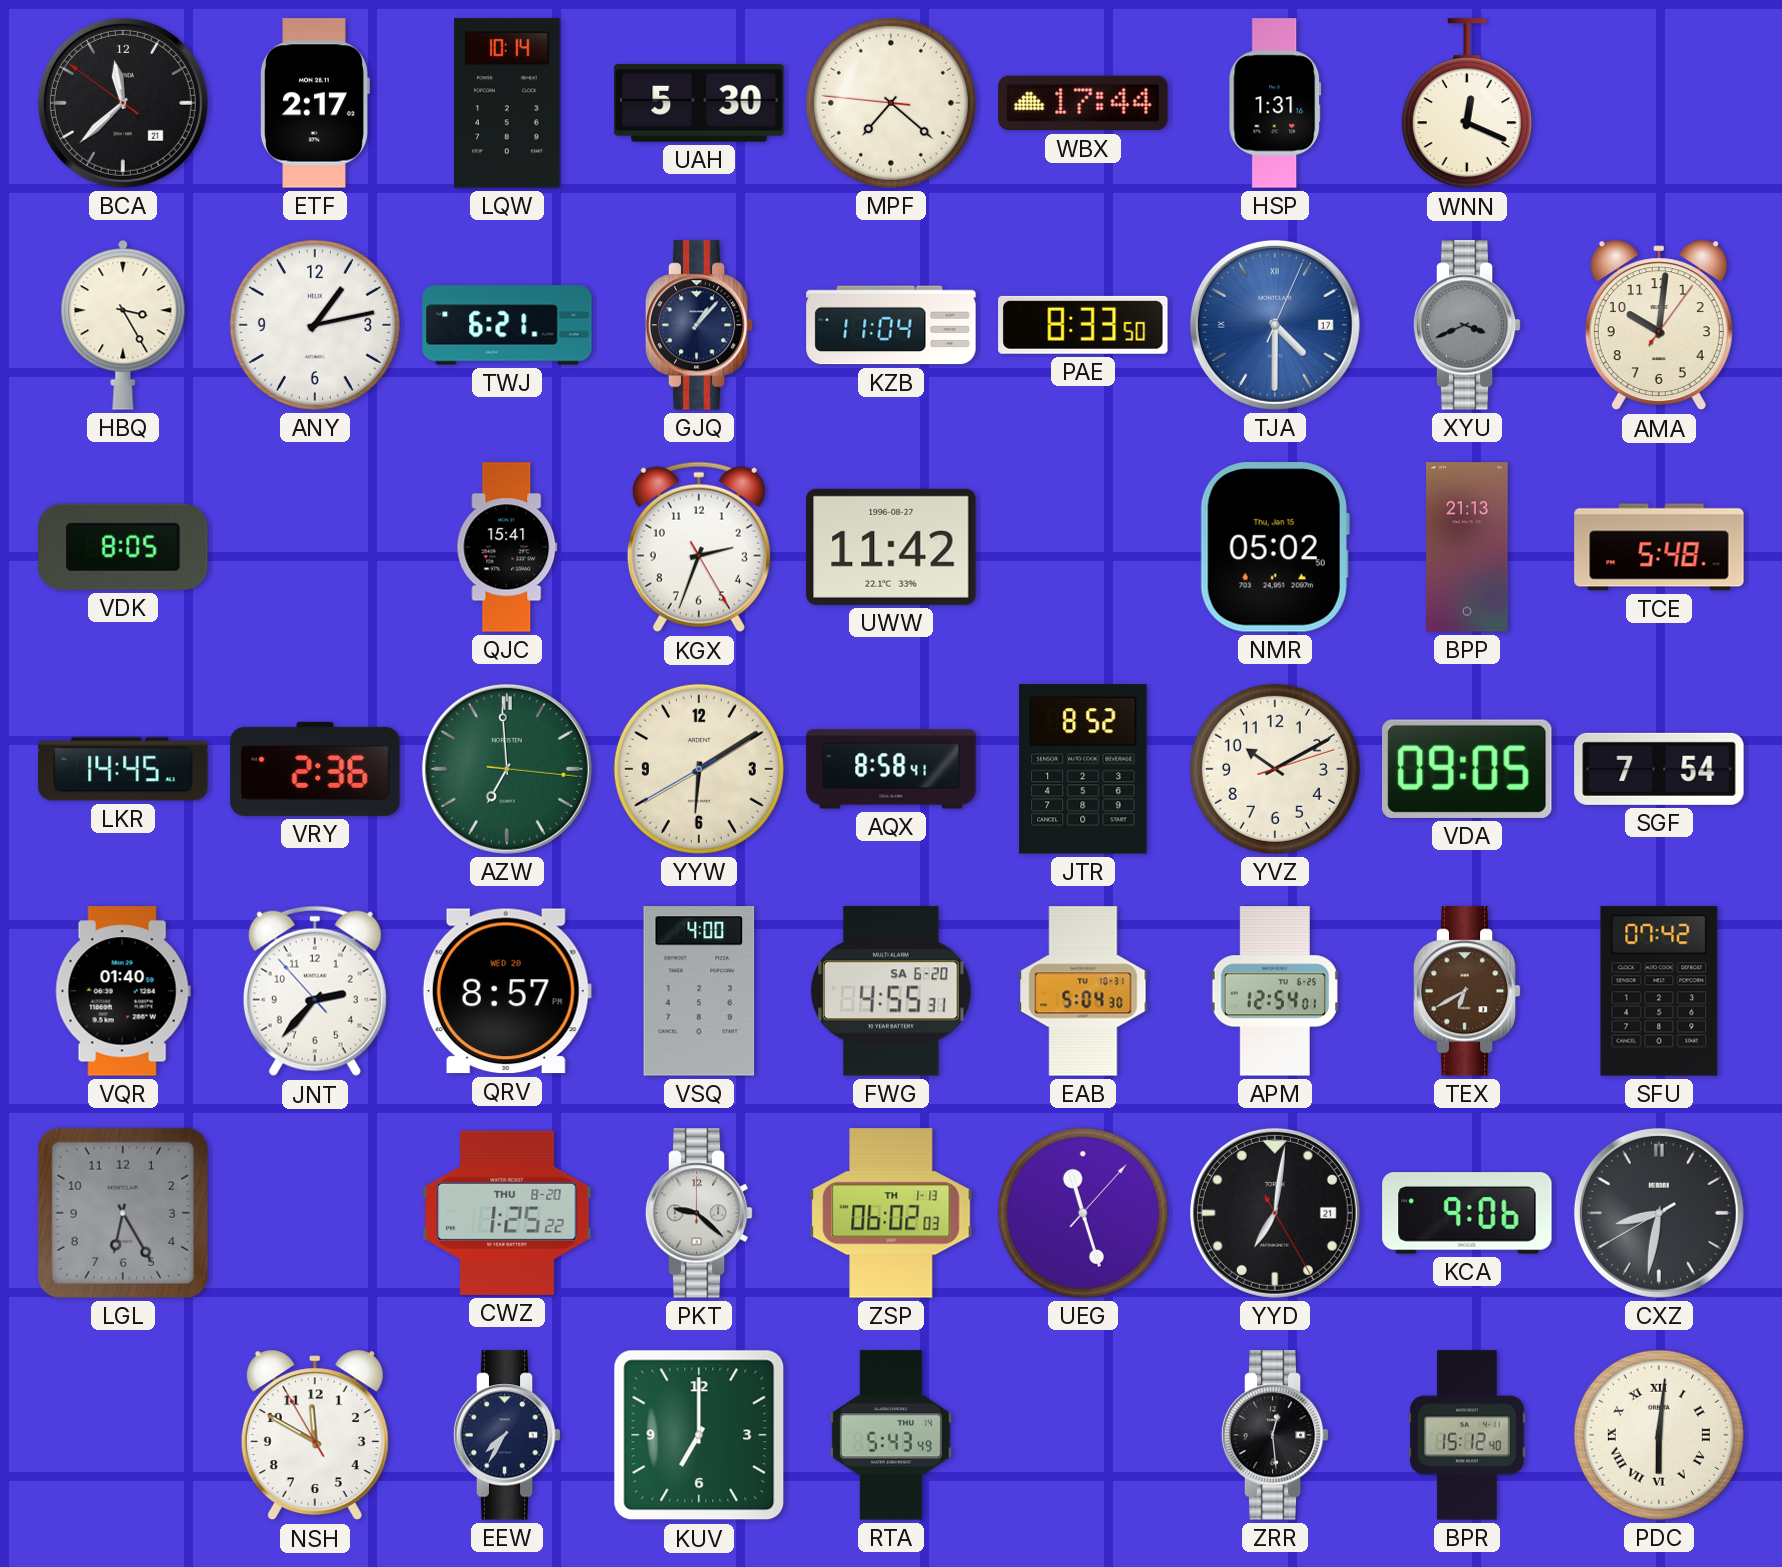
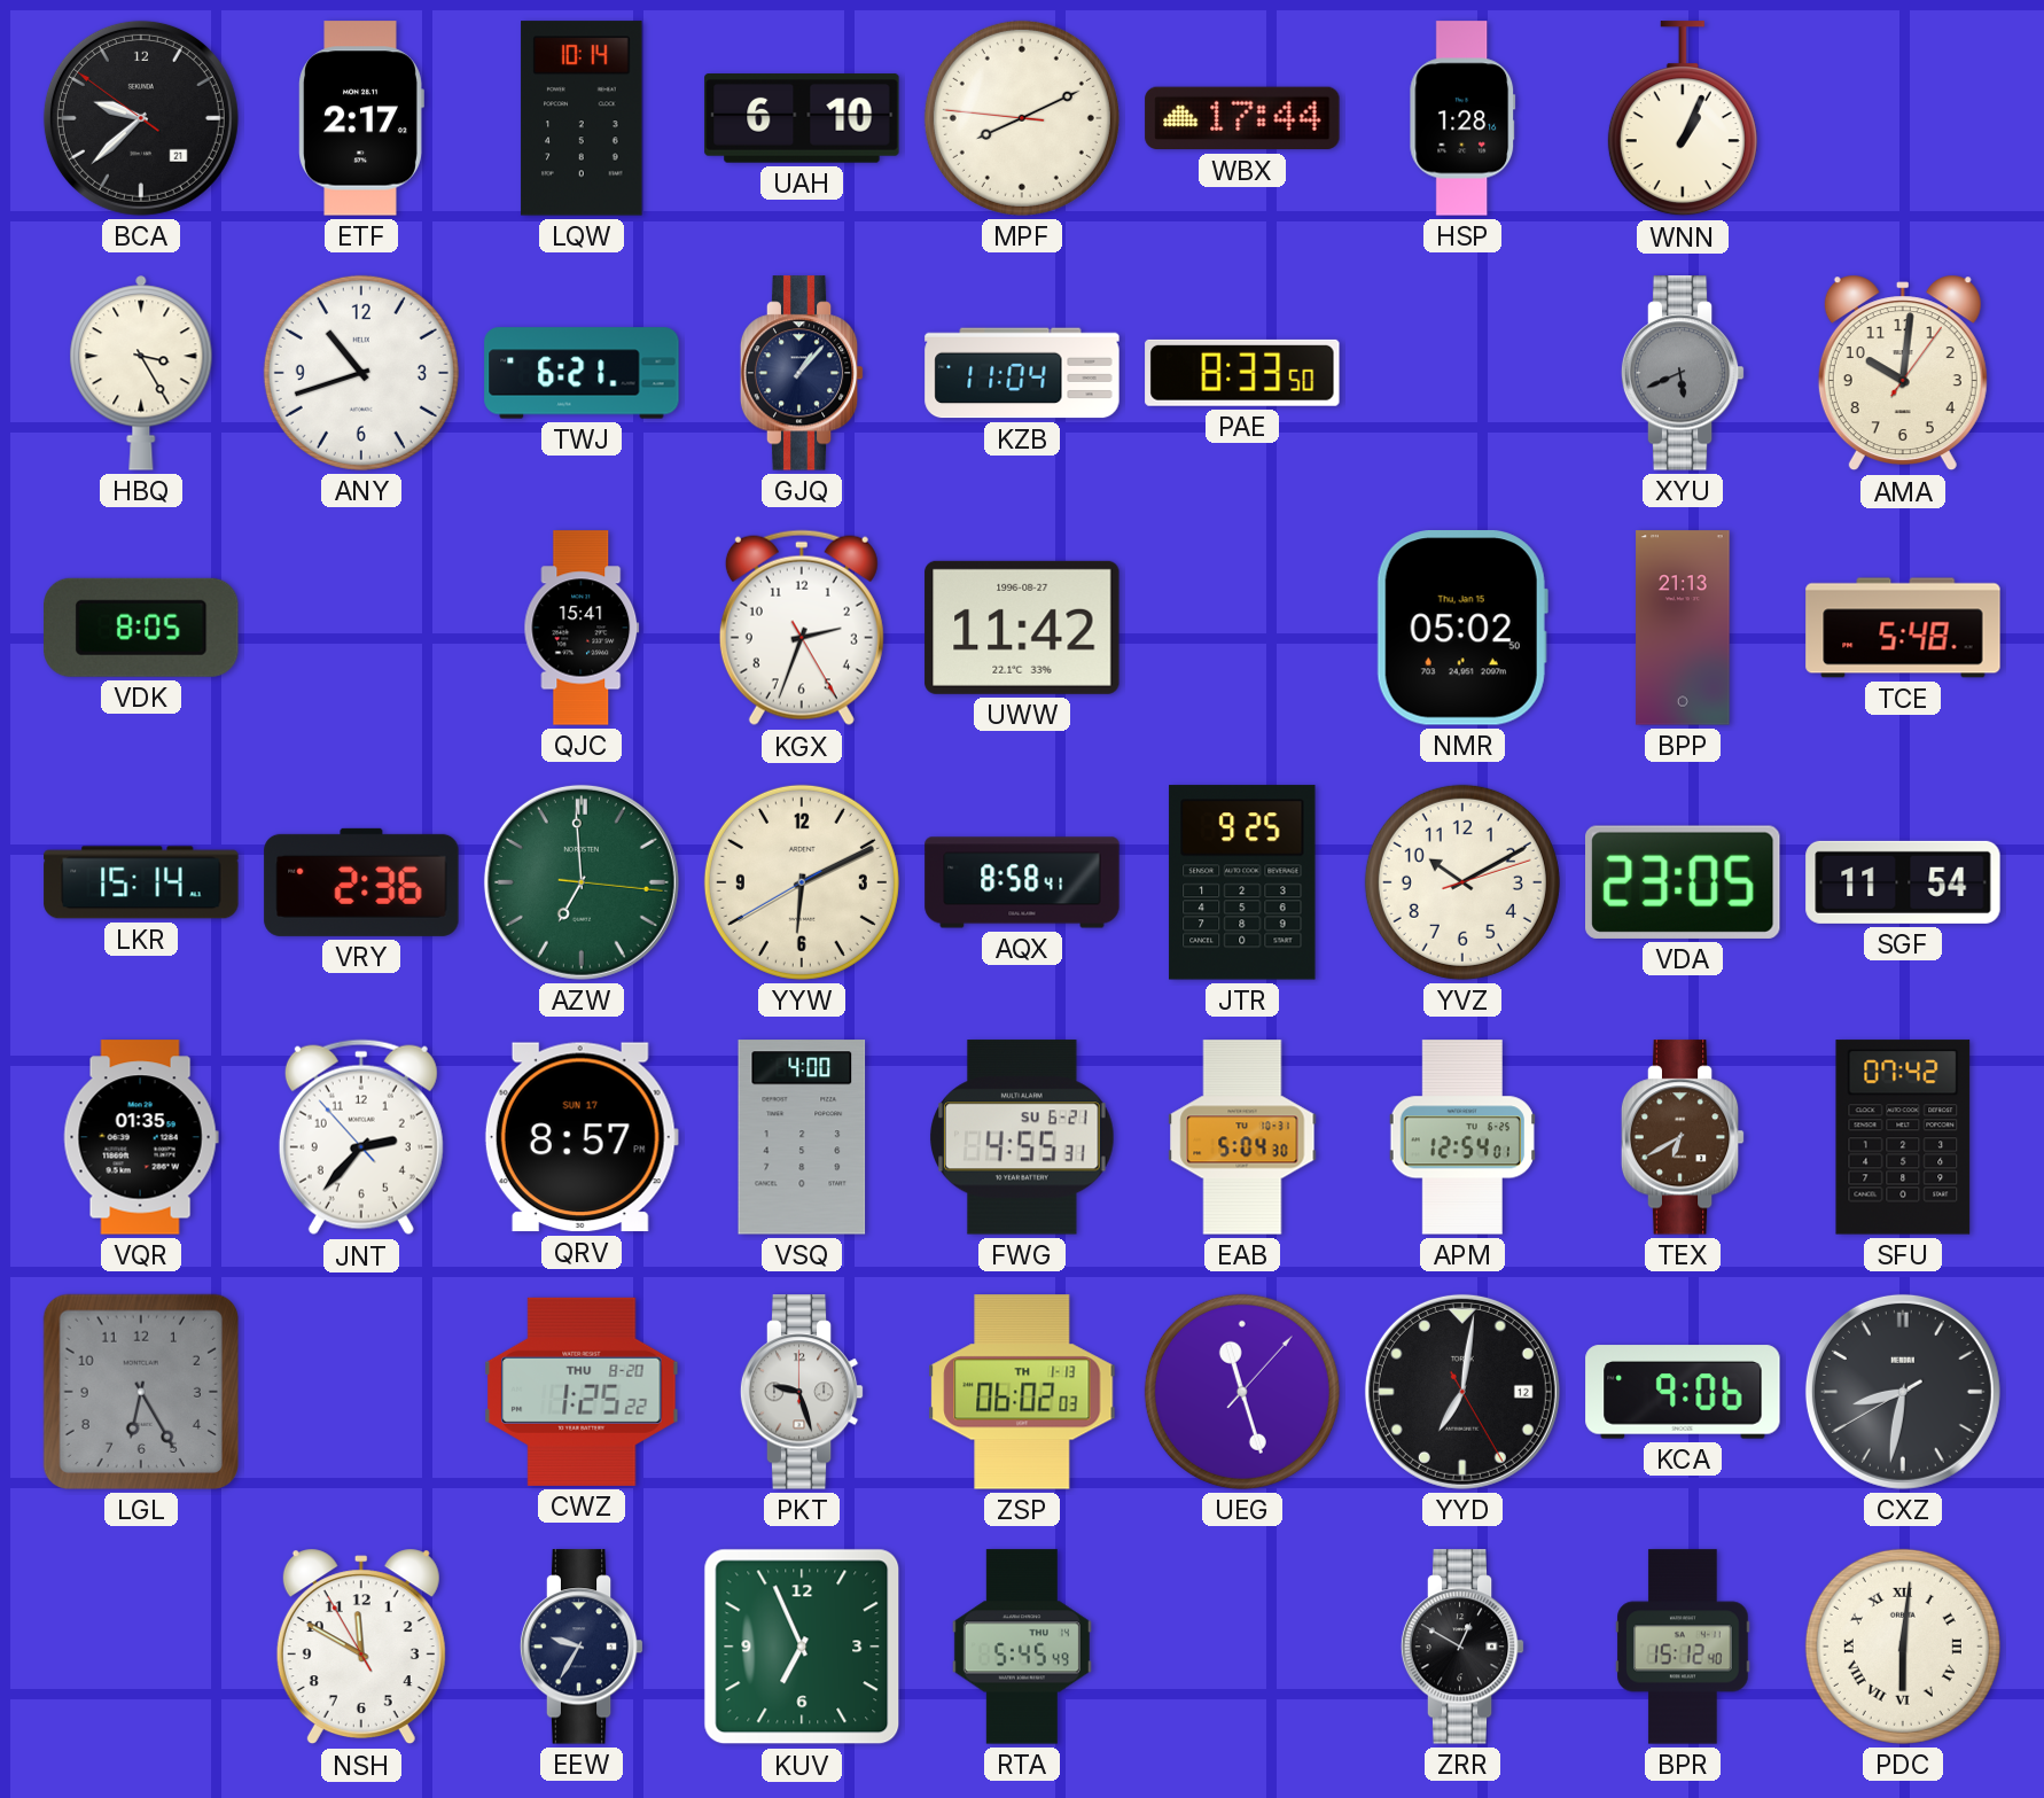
BCA: 11:37 -> 9:37 (141, 118)
UAH: 5:30 -> 6:10 (802, 118)
MPF: 7:21 -> 8:10 (1022, 118)
HSP: 1:31 -> 1:28 (1462, 118)
WNN: 12:19 -> 1:04 (1683, 119)
ANY: 1:13 -> 10:42 (361, 373)
TJA: 4:30 -> none (1275, 325)
XYU: 3:41 -> 5:41 (1683, 373)
LKR: 14:45 -> 15:14 (141, 882)
YYW: 6:09 -> 6:10 (802, 882)
JTR: 8:52 -> 9:25 (1242, 882)
VDA: 09:05 -> 23:05 (1683, 882)
SGF: 7:54 -> 11:54 (1903, 882)
VQR: 01:40 -> 01:35 (141, 1137)
QRV date: WED 20 -> SUN 17 (582, 1137)
FWG date: SA 6-20 -> SU 6-21 (1023, 1137)
PKT: 9:22 -> 9:27 (802, 1392)
YYD date: 21 -> 12 (1462, 1392)
EEW: 7:35 -> 9:35 (582, 1647)
KUV: 7:00 -> 6:56 (802, 1647)
RTA: 5:43 -> 5:45 (1022, 1647)
ZRR: 12:29 -> 12:50 (1462, 1647)
